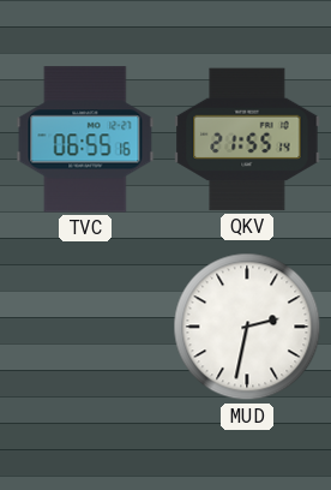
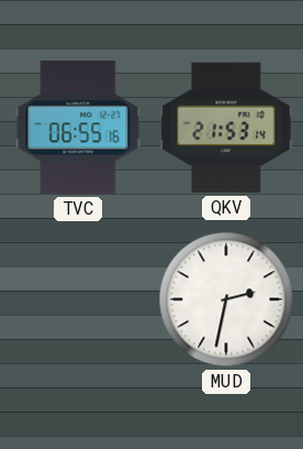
QKV: 21:55 -> 21:53 (226, 128)
